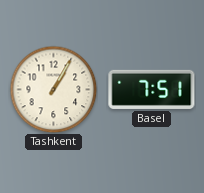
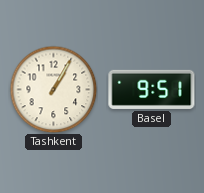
Basel: 7:51 -> 9:51 (152, 89)
